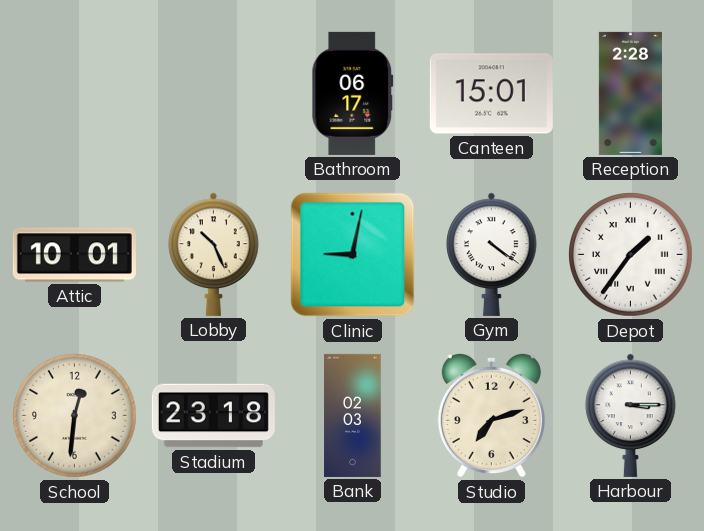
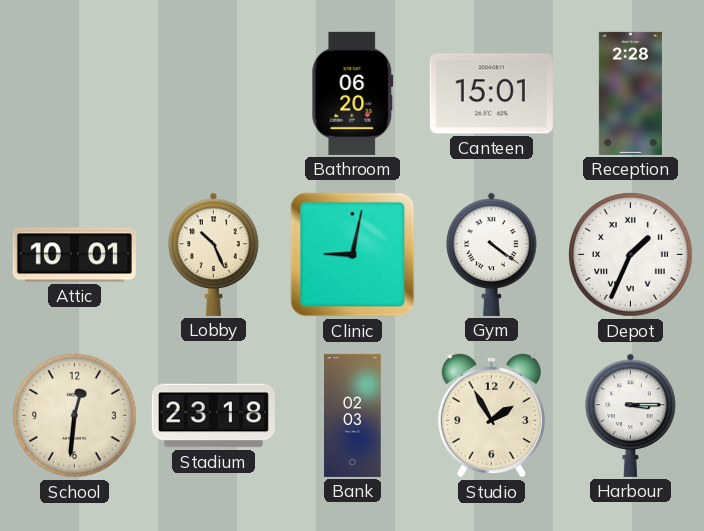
Bathroom: 06:17 -> 06:20 (353, 93)
Depot: 1:36 -> 1:34 (631, 255)
Studio: 7:12 -> 1:55 (491, 415)
